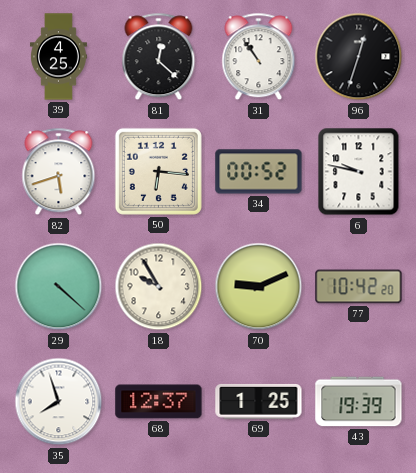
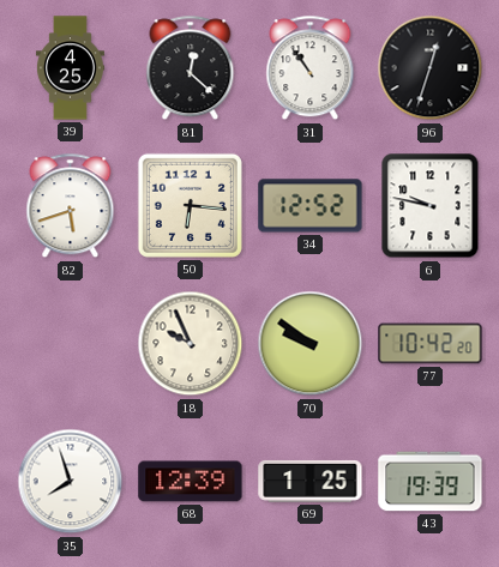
34: 00:52 -> 12:52 (311, 206)
29: 4:22 -> none (59, 287)
18: 9:55 -> 9:56 (191, 344)
70: 9:11 -> 9:51 (311, 344)
68: 12:37 -> 12:39 (191, 482)
